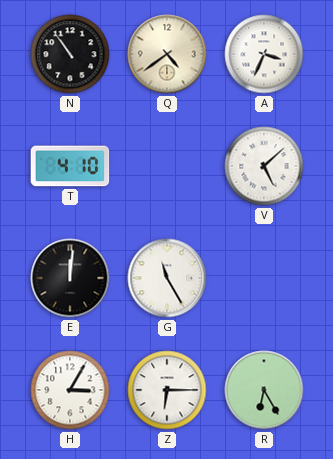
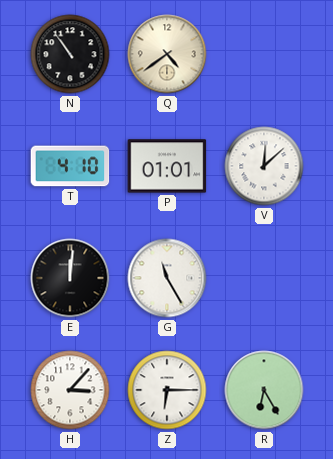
A: 3:34 -> none (264, 54)
P: none -> 01:01 (167, 166)
V: 5:08 -> 12:08 (264, 166)
H: 3:05 -> 3:07 (70, 390)
